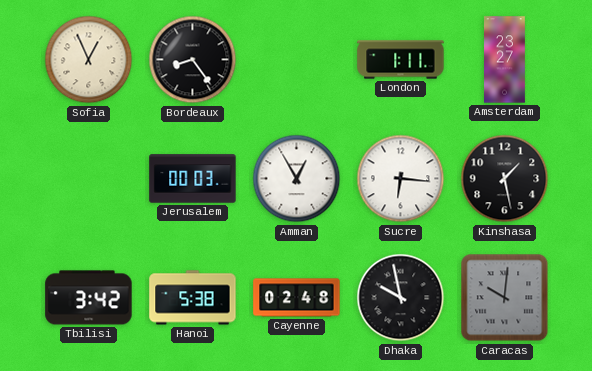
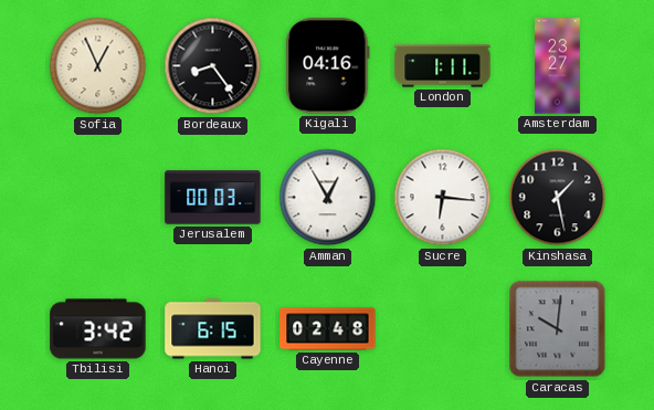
Kigali: none -> 04:16 (328, 66)
Hanoi: 5:38 -> 6:15 (213, 329)
Dhaka: 9:58 -> none (401, 298)
